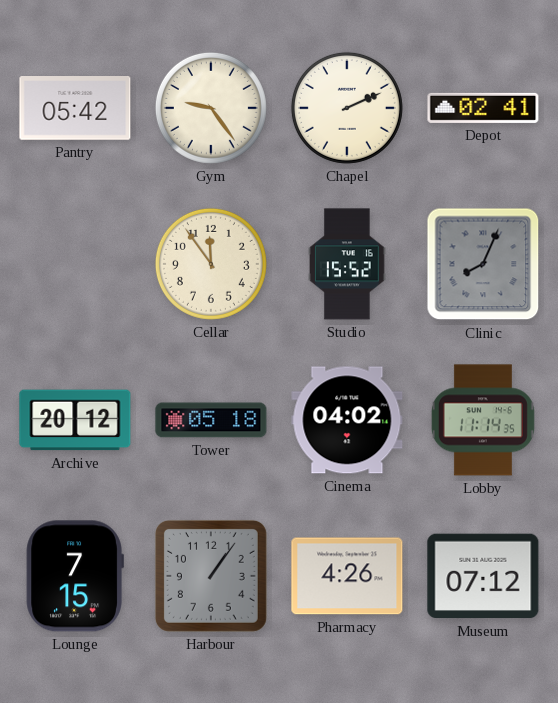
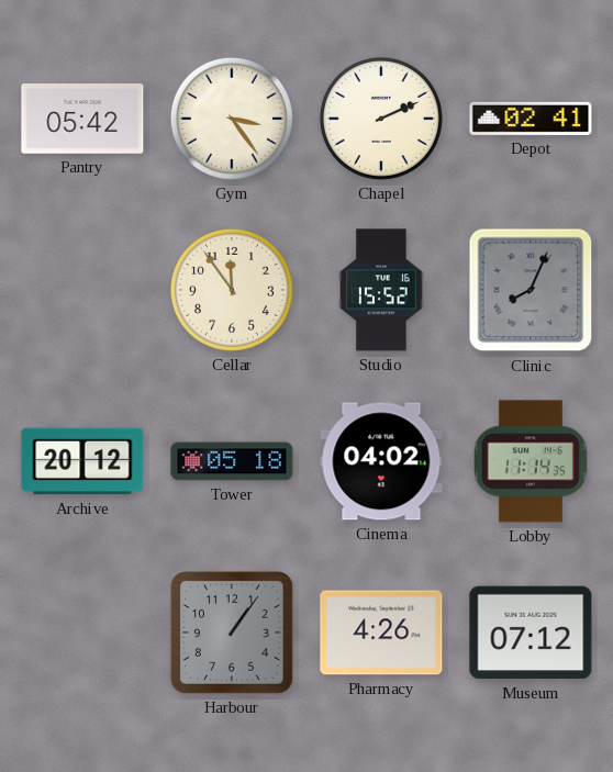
Gym: 9:24 -> 3:24 (232, 119)
Lounge: 7:15 -> none (75, 576)
